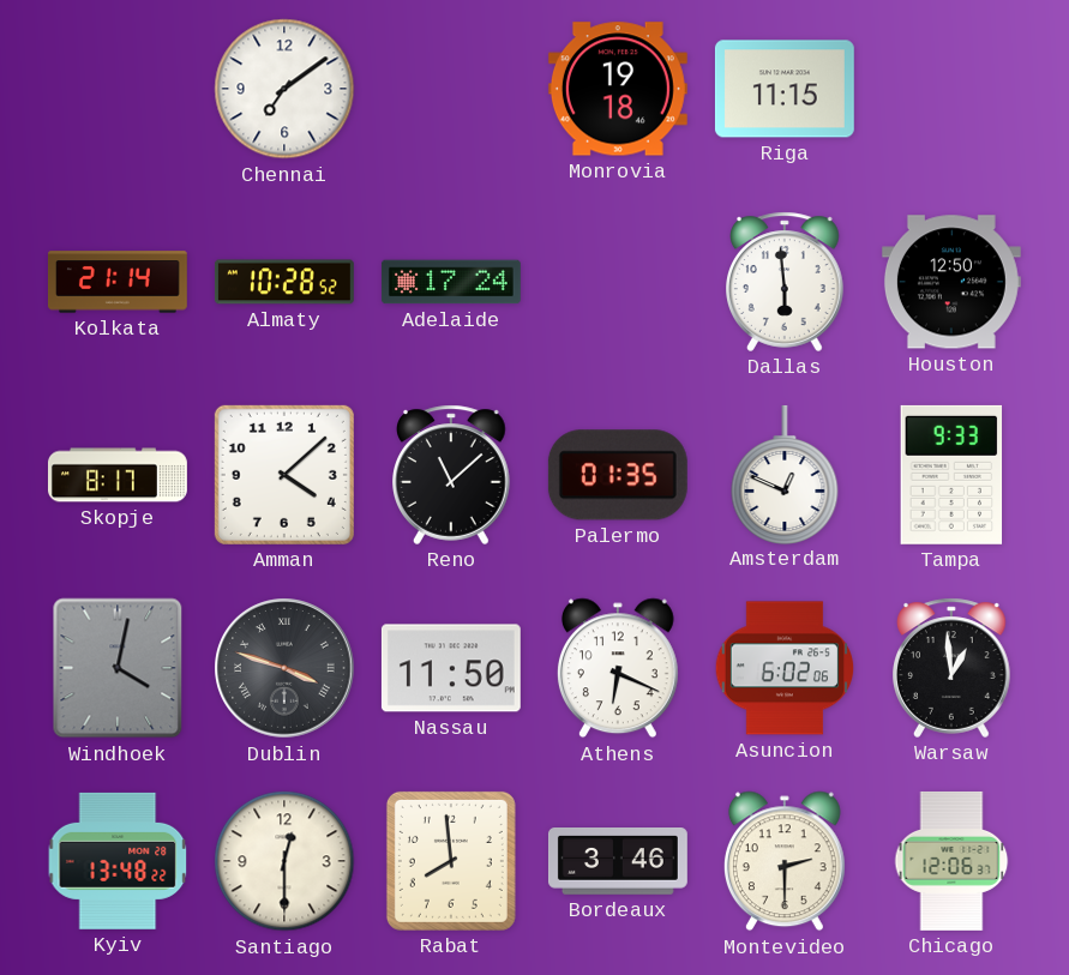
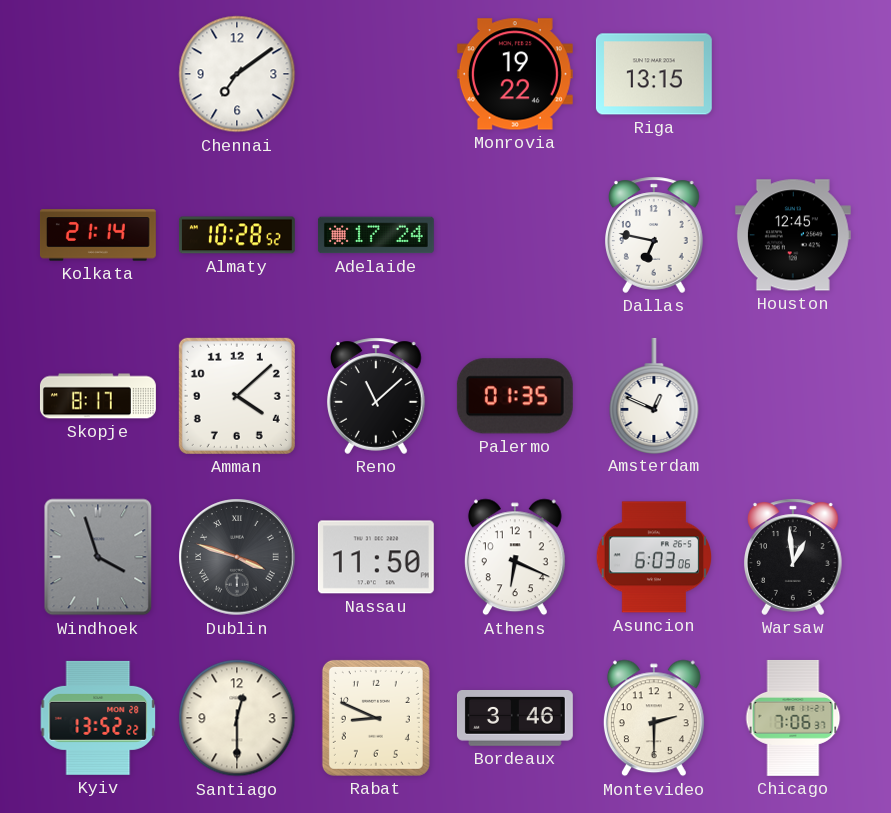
Monrovia: 19:18 -> 19:22 (515, 74)
Riga: 11:15 -> 13:15 (654, 74)
Dallas: 5:59 -> 6:47 (655, 235)
Houston: 12:50 -> 12:45 (793, 235)
Tampa: 9:33 -> none (951, 475)
Windhoek: 4:02 -> 3:57 (98, 557)
Asuncion: 6:02 -> 6:03 (654, 557)
Kyiv: 13:48 -> 13:52 (98, 718)
Rabat: 7:59 -> 8:49 (376, 718)
Chicago: 12:06 -> 7:06 (793, 718)
